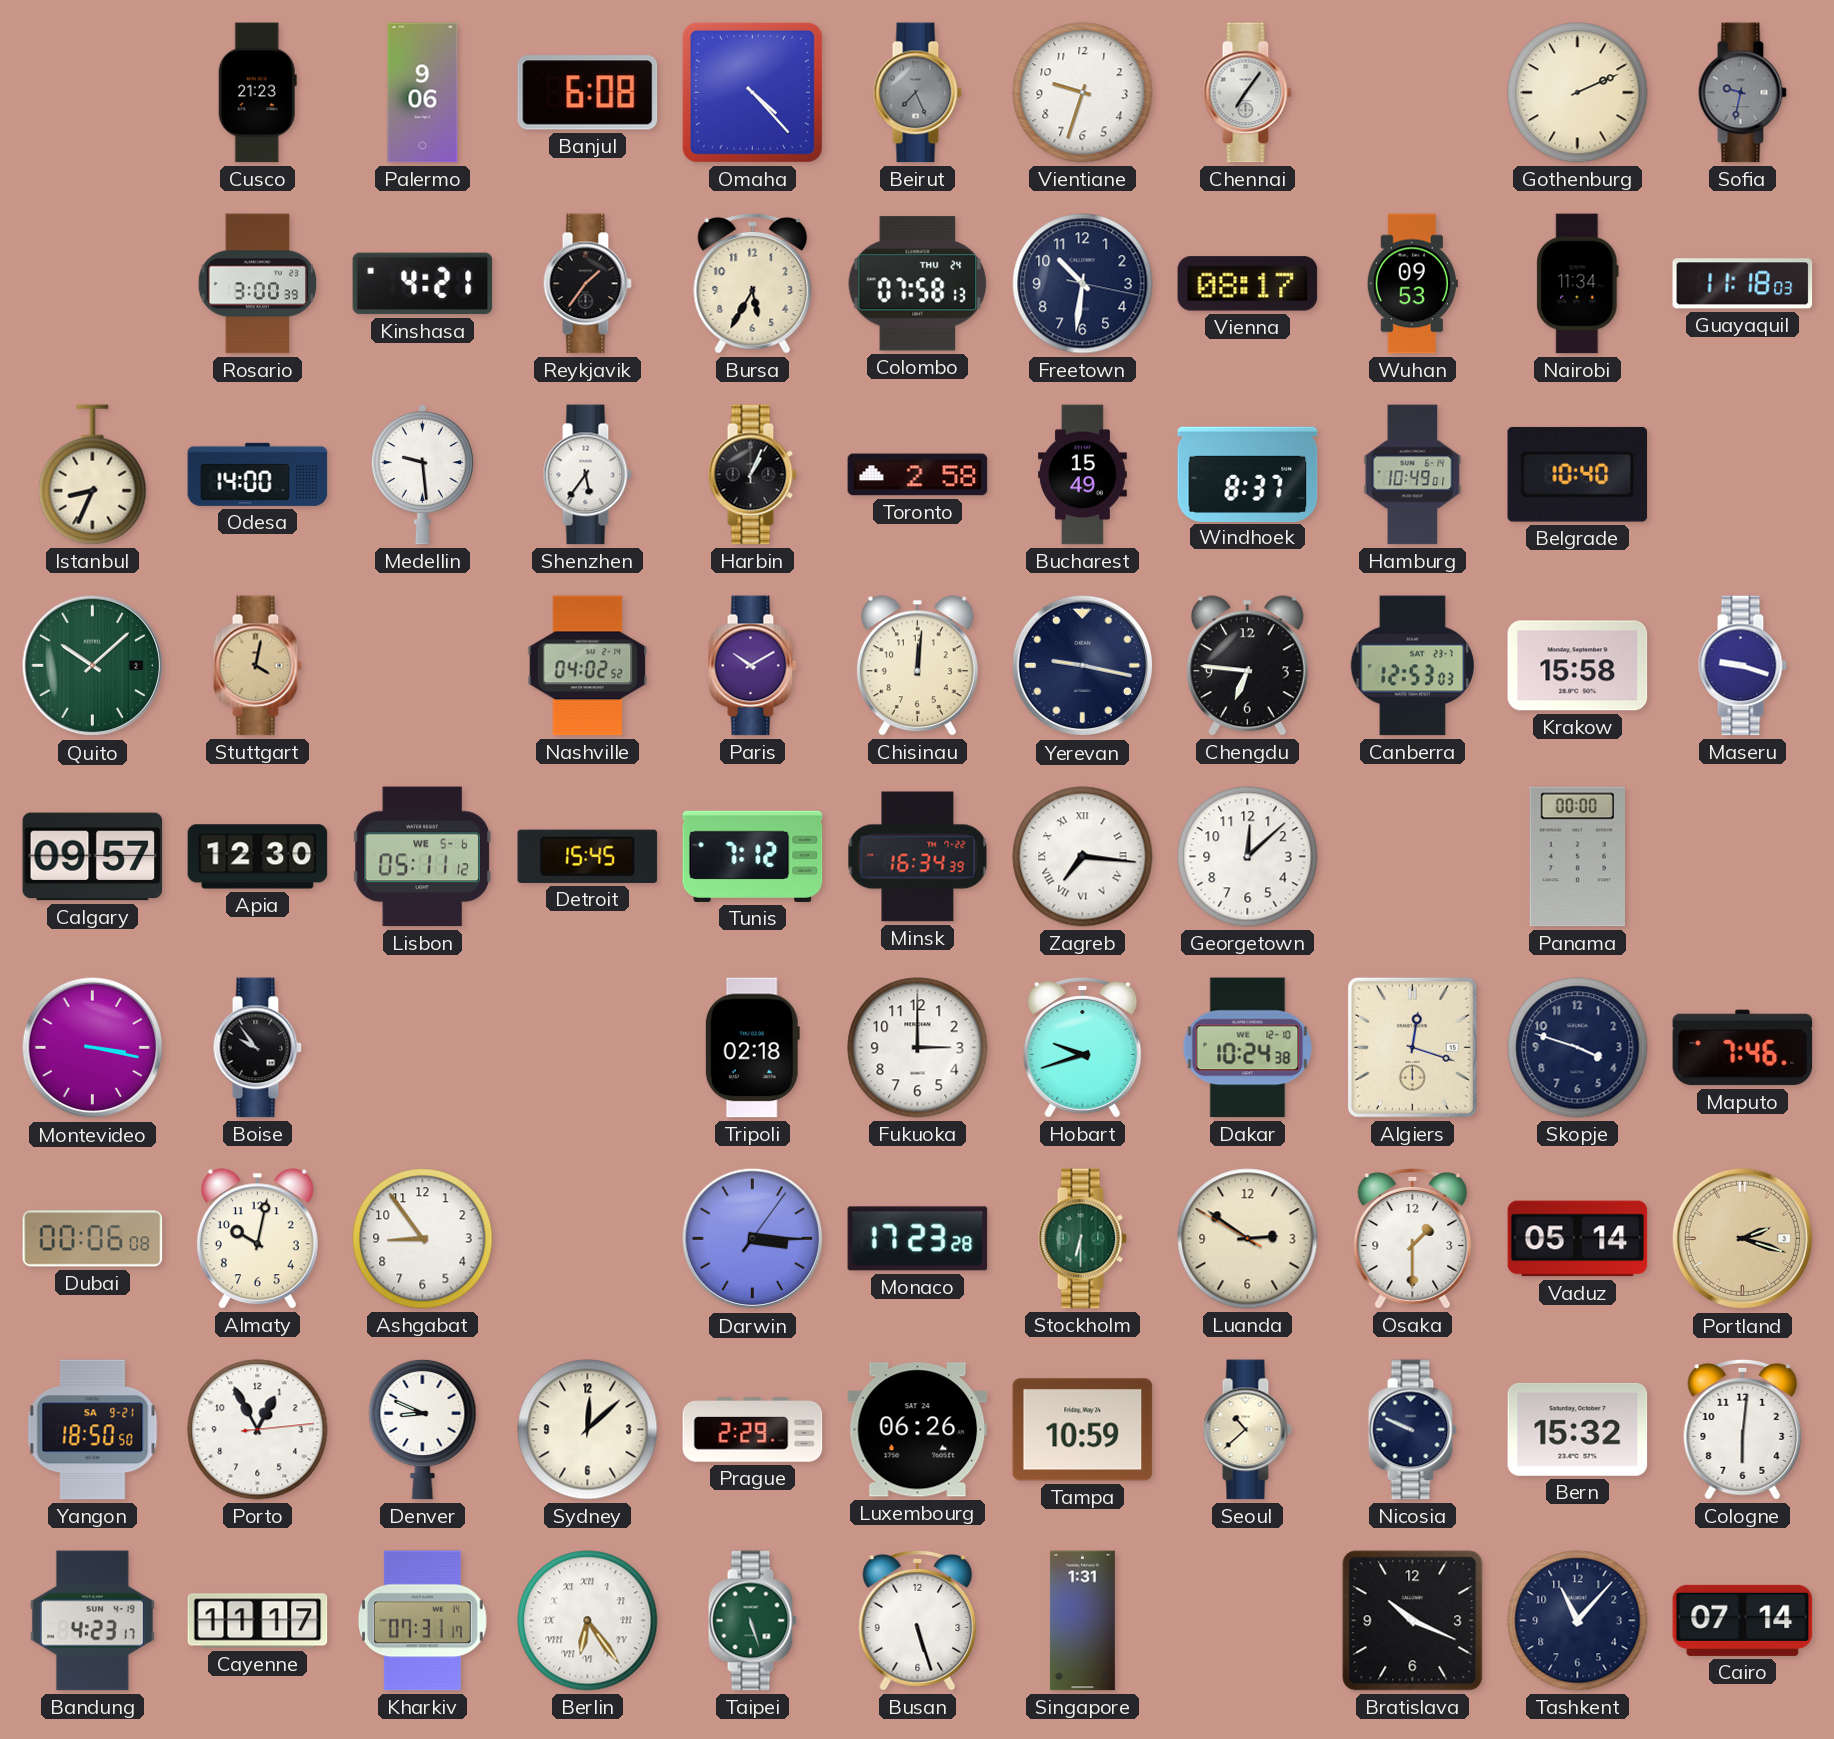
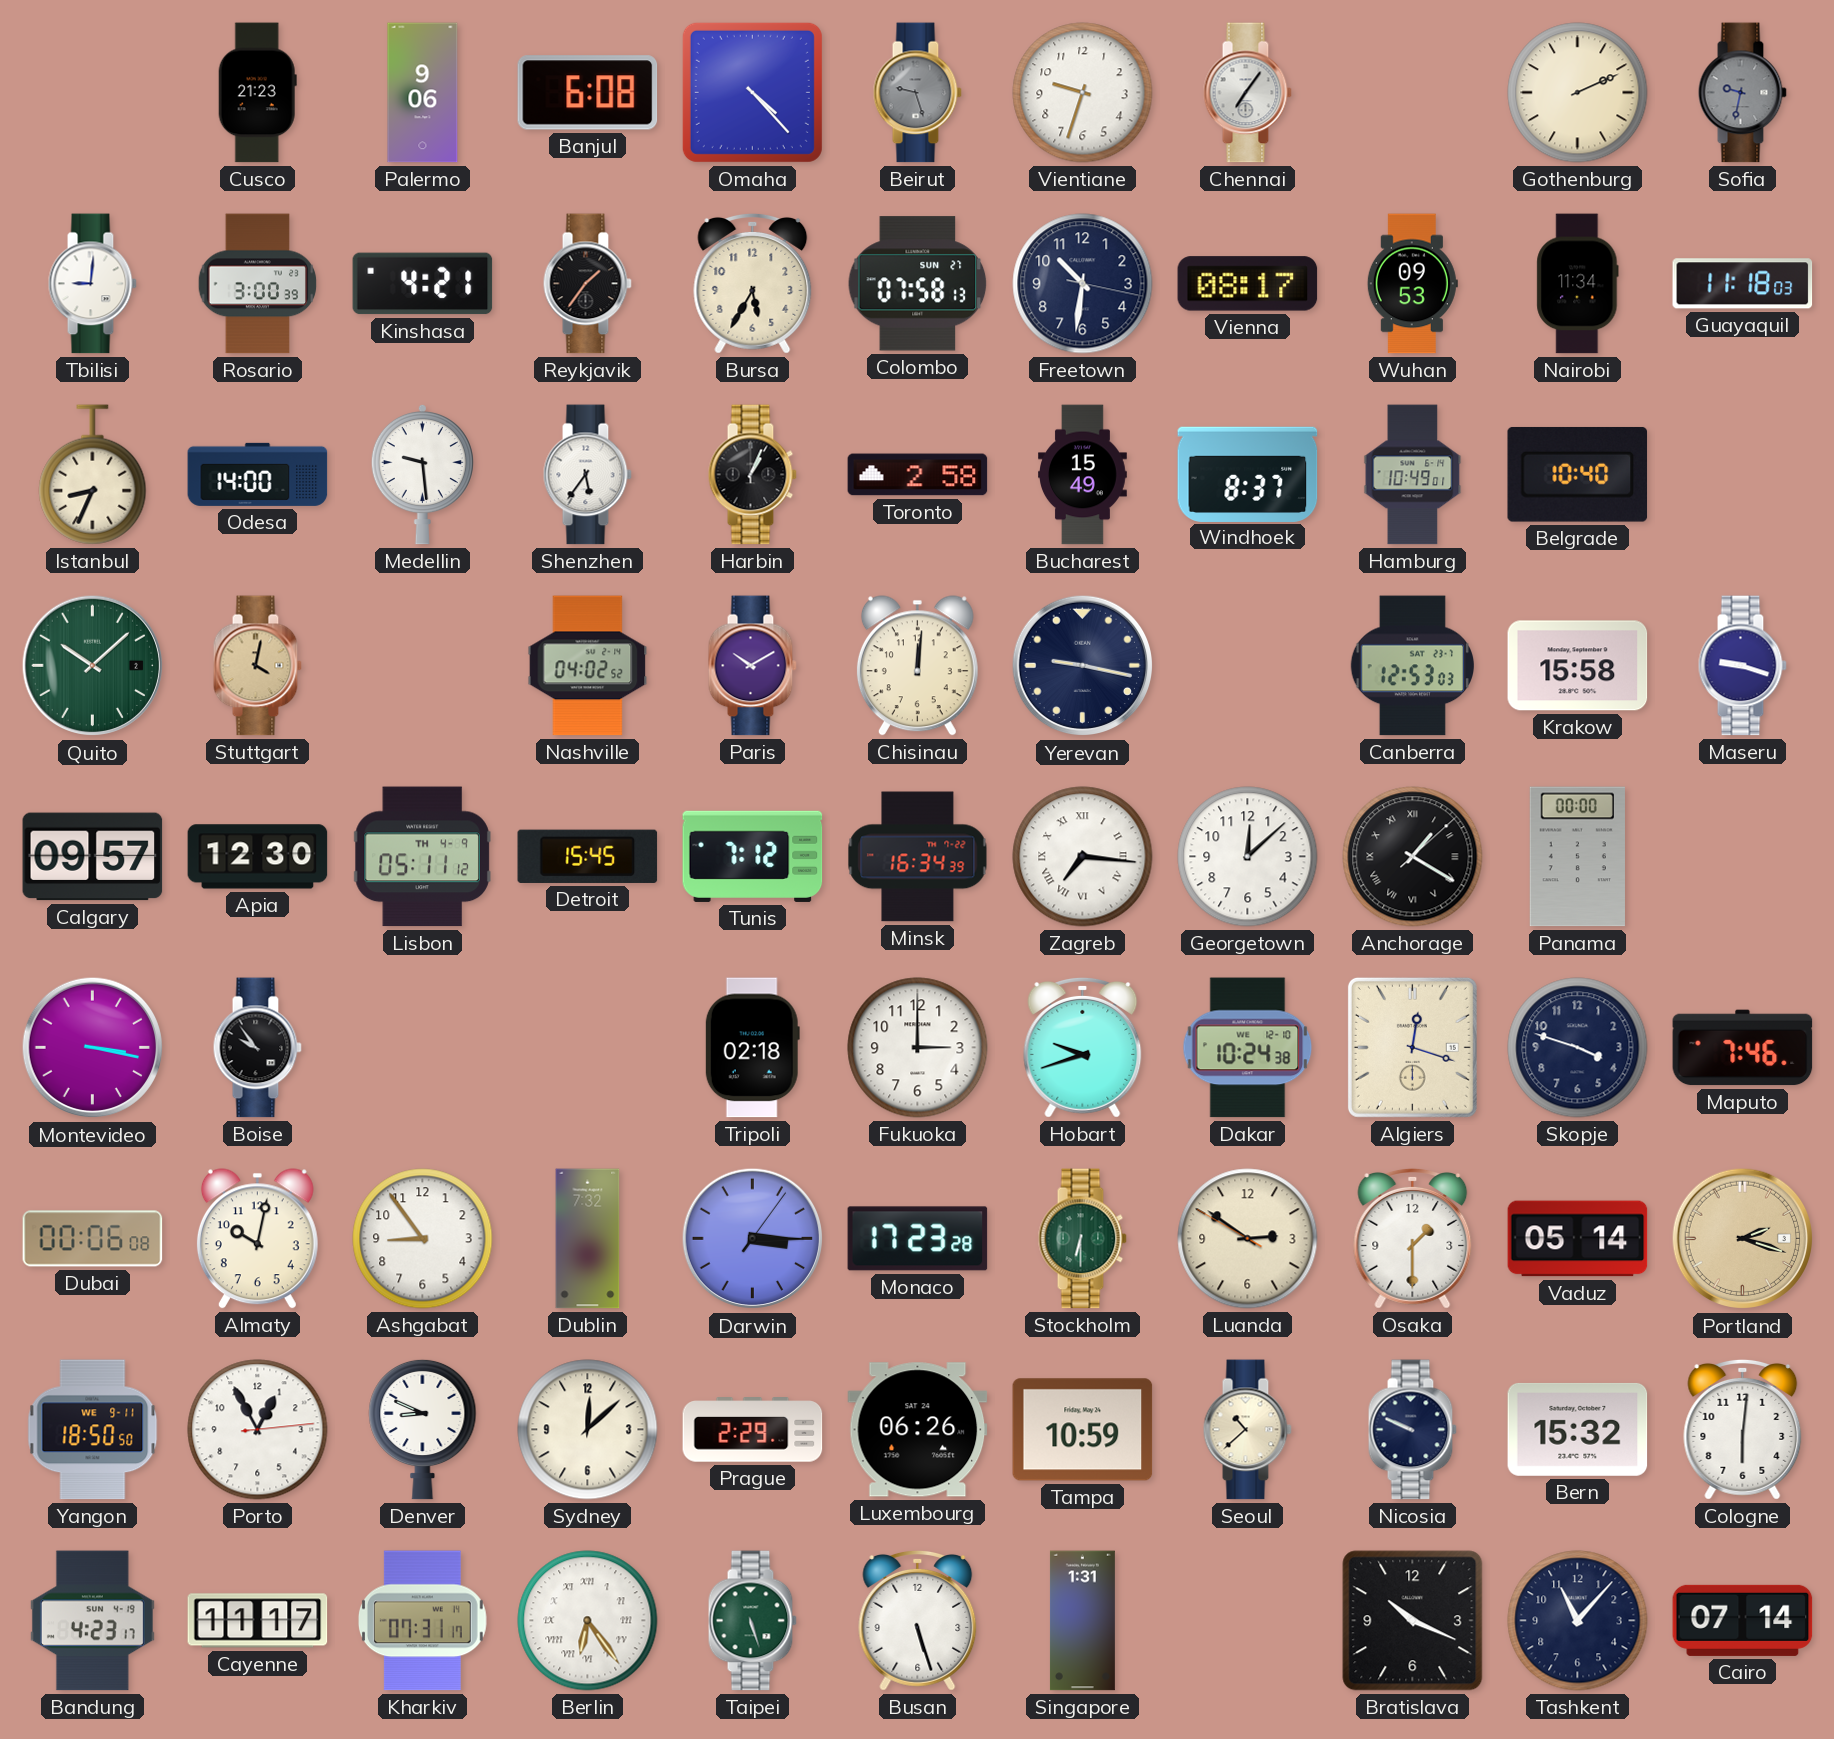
Beirut: 7:26 -> 9:27 (917, 93)
Tbilisi: none -> 9:01 (92, 284)
Colombo date: THU 24 -> SUN 27 (918, 284)
Chengdu: 6:46 -> none (1247, 666)
Lisbon date: WE 5-6 -> TH 4-9 (422, 857)
Anchorage: none -> 1:20 (1413, 857)
Dublin: none -> 7:32 (588, 1239)
Yangon date: SA 9-21 -> WE 9-11 (93, 1430)
